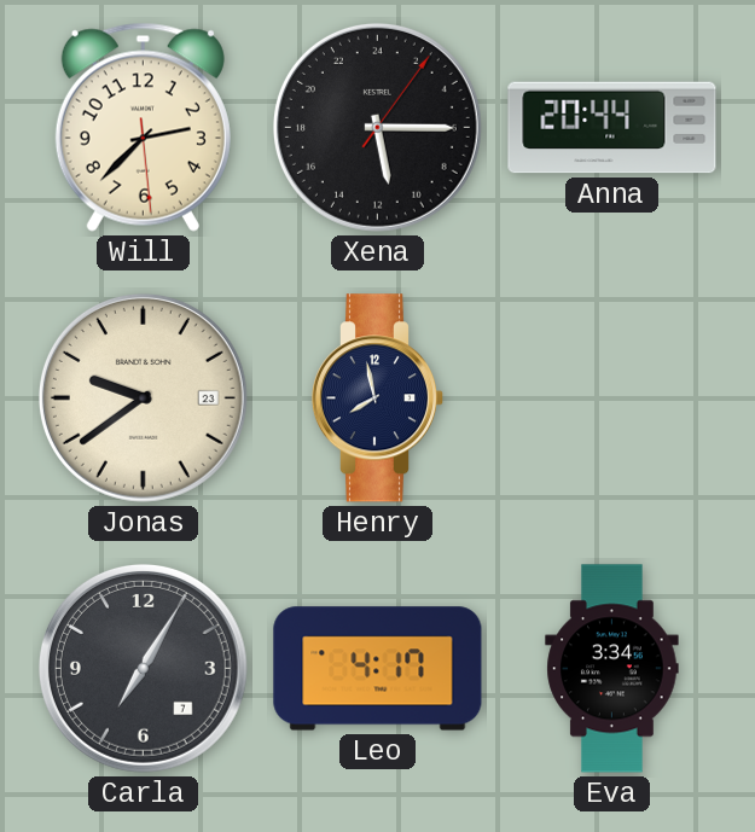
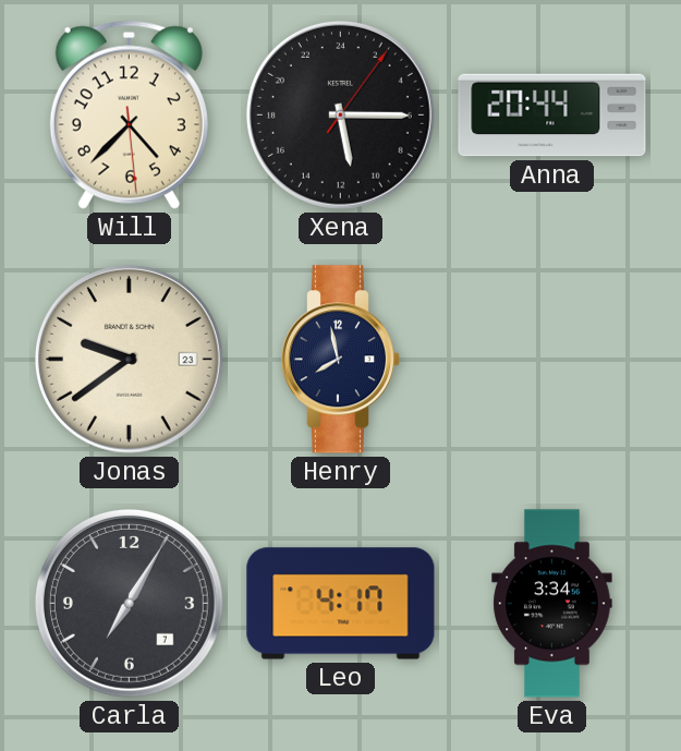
Will: 2:37 -> 4:37 (129, 114)
